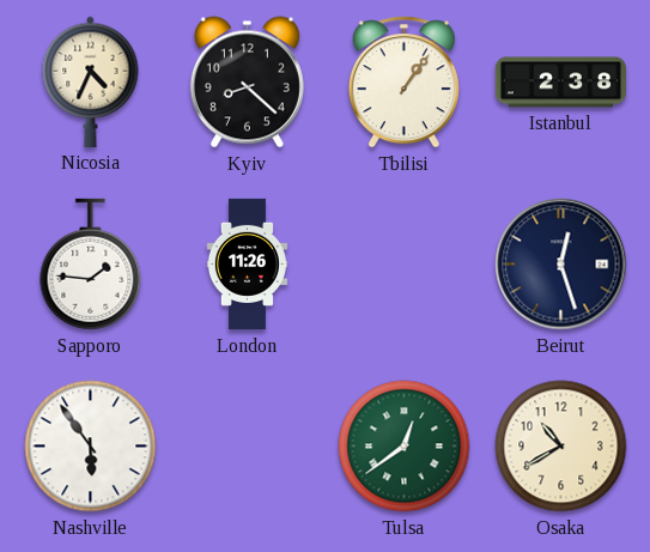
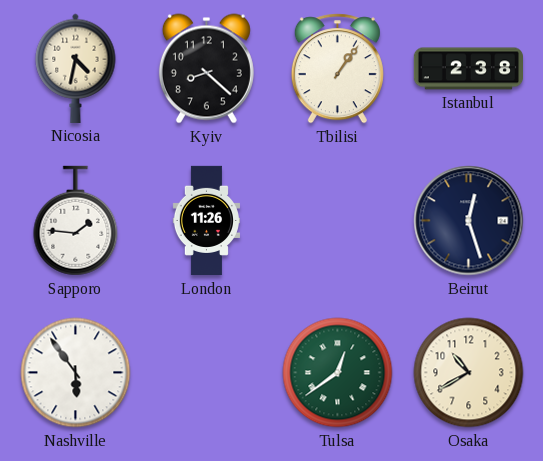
Nicosia: 4:34 -> 4:32 (76, 68)
